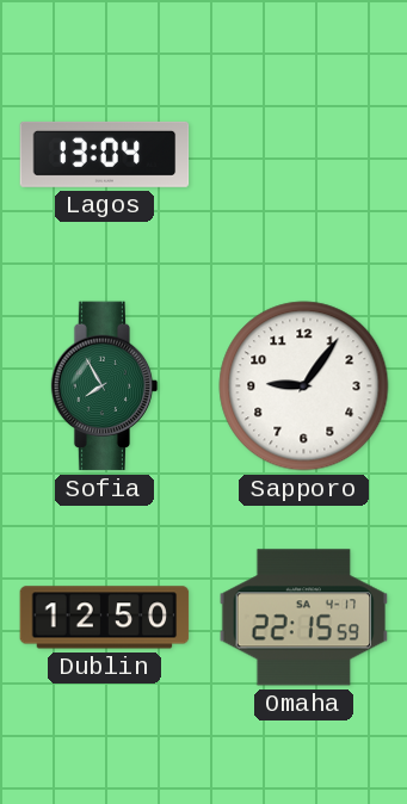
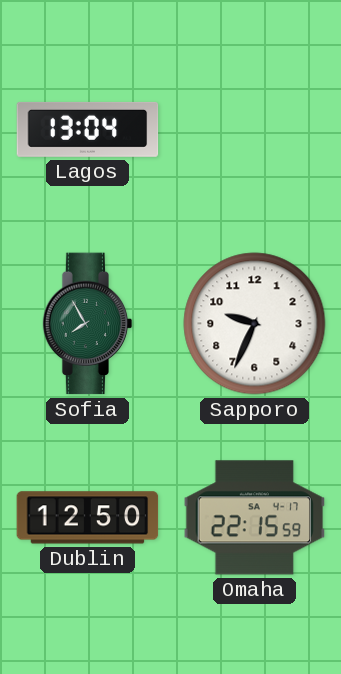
Sapporo: 9:06 -> 9:34 (255, 324)
